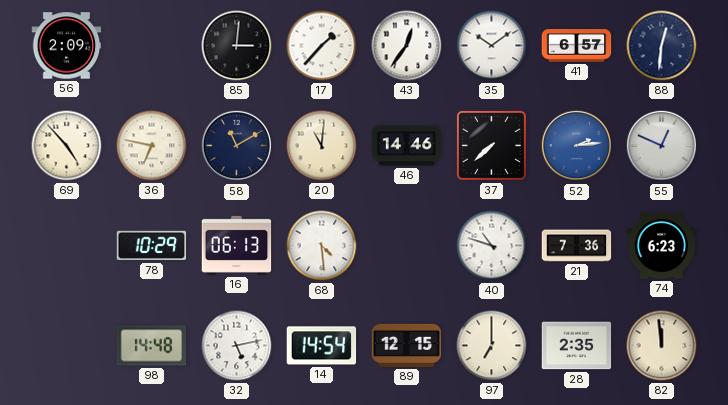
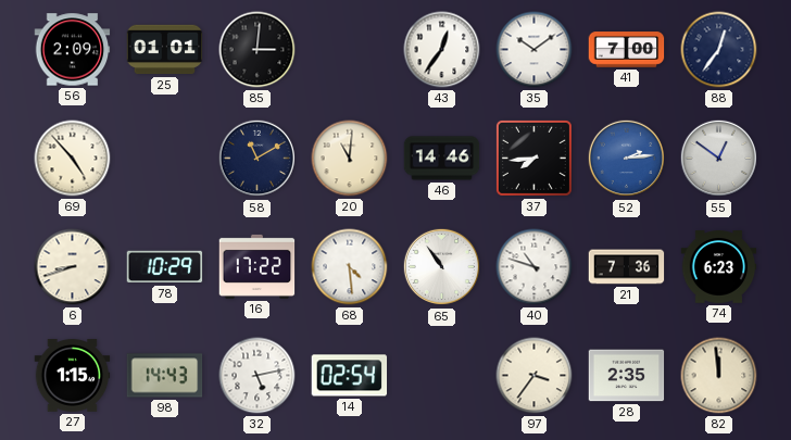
25: none -> 01:01 (165, 50)
17: 1:37 -> none (322, 46)
41: 6:57 -> 7:00 (627, 50)
88: 12:31 -> 12:36 (719, 50)
36: 6:47 -> none (152, 146)
37: 7:38 -> 7:44 (533, 158)
55: 12:49 -> 12:51 (719, 159)
6: none -> 8:42 (73, 267)
16: 06:13 -> 17:22 (258, 266)
65: none -> 10:54 (442, 267)
27: none -> 1:15 (73, 376)
98: 14:48 -> 14:43 (165, 376)
14: 14:54 -> 02:54 (350, 376)
89: 12:15 -> none (407, 345)
97: 7:00 -> 3:36 (535, 376)
